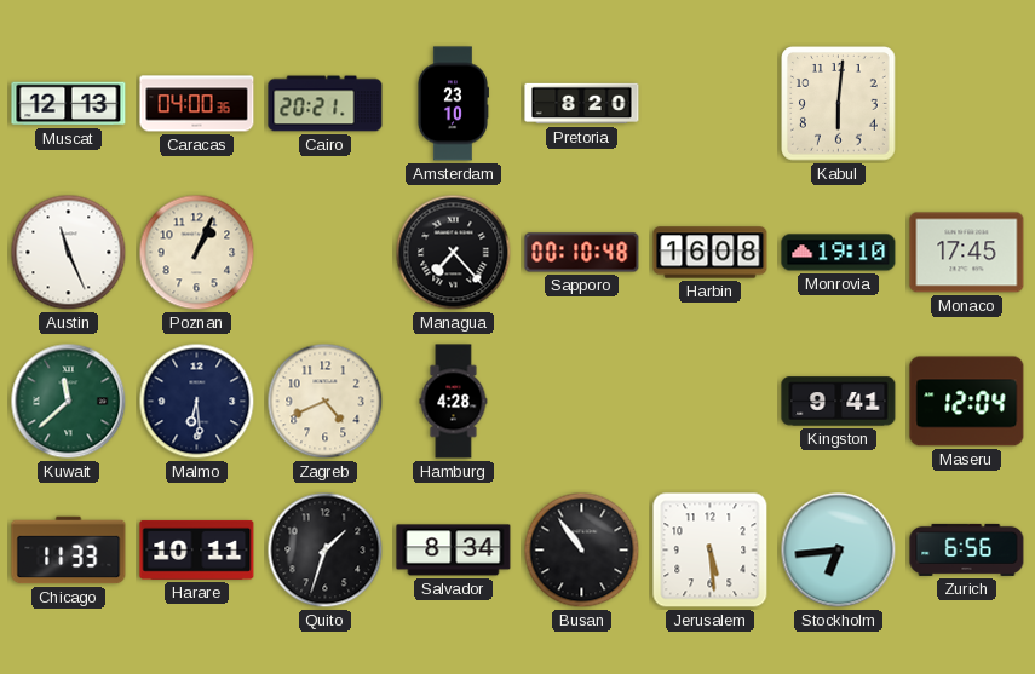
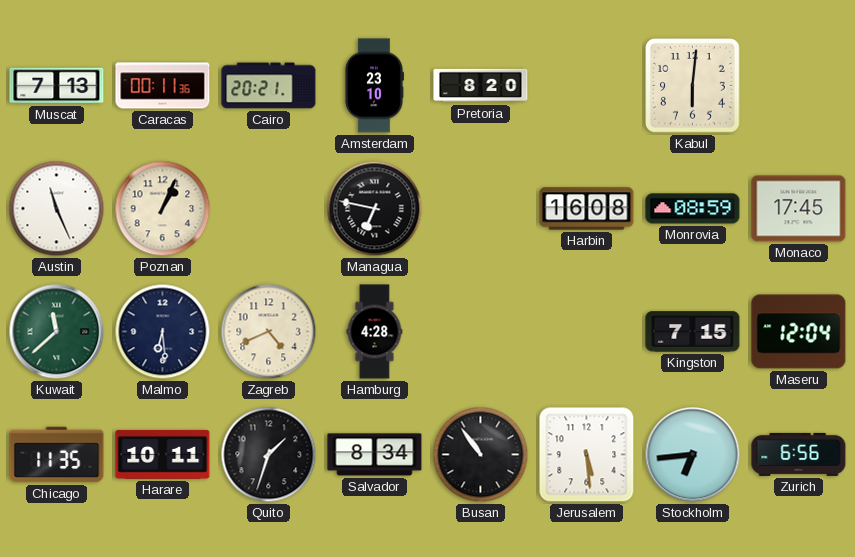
Muscat: 12:13 -> 7:13 (57, 86)
Caracas: 04:00 -> 00:11 (163, 86)
Managua: 7:23 -> 6:47 (375, 209)
Sapporo: 00:10 -> none (582, 253)
Monrovia: 19:10 -> 08:59 (693, 209)
Kingston: 9:41 -> 7:15 (693, 332)
Chicago: 11:33 -> 11:35 (57, 455)
